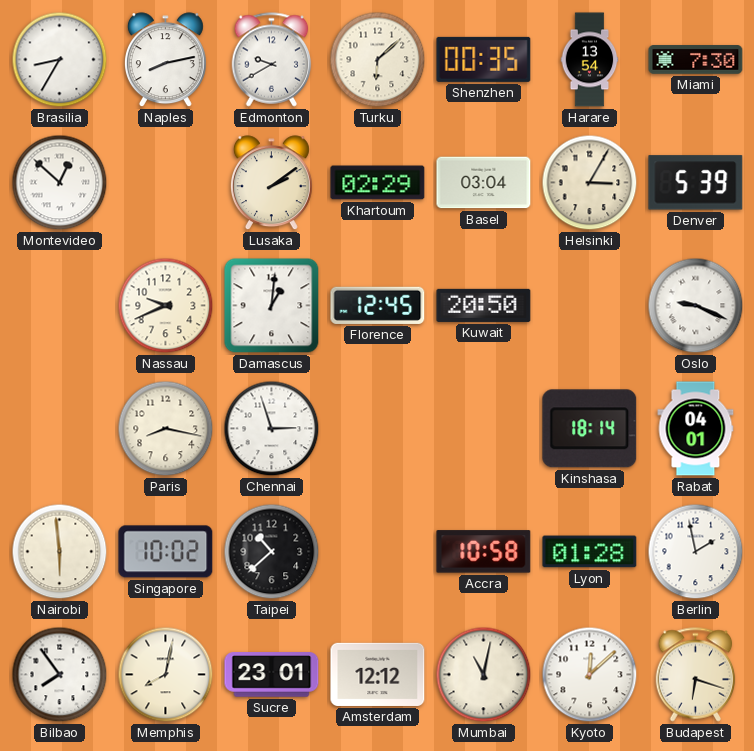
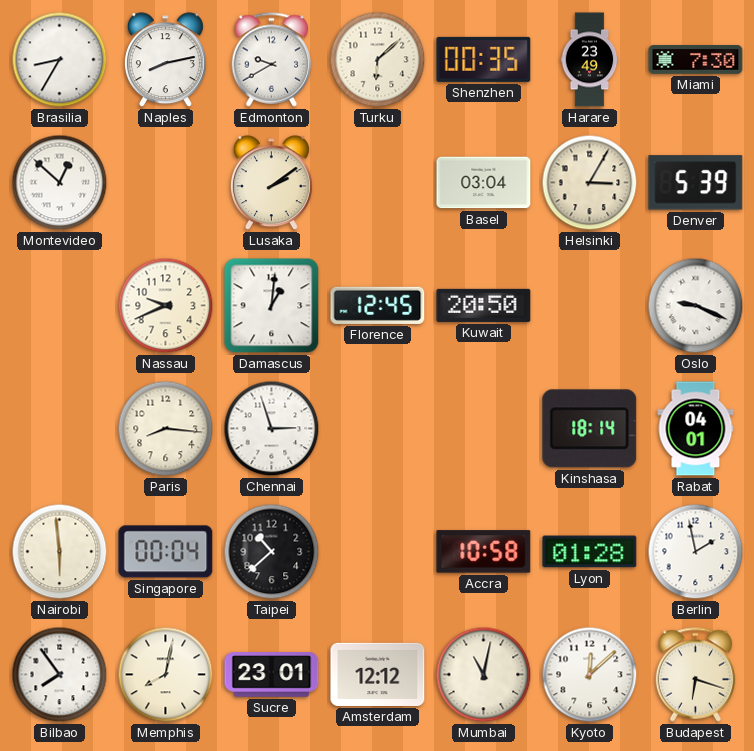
Harare: 13:54 -> 23:49 (590, 60)
Khartoum: 02:29 -> none (378, 183)
Paris: 8:17 -> 8:16 (166, 429)
Singapore: 10:02 -> 00:04 (166, 552)
